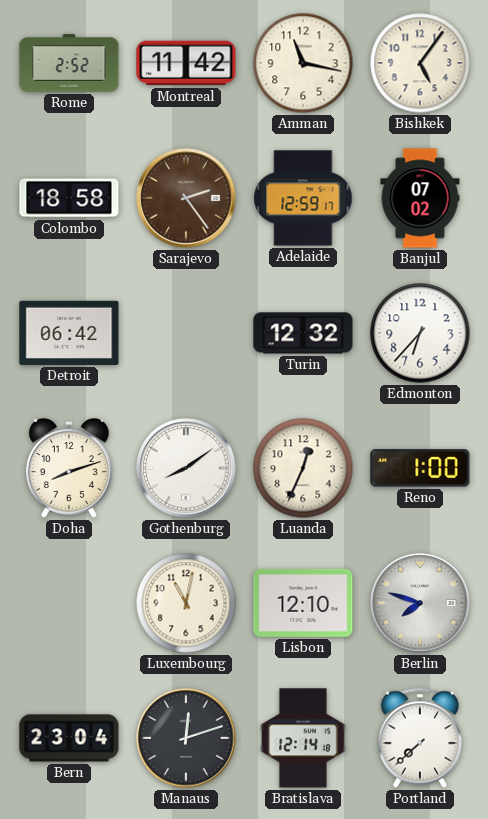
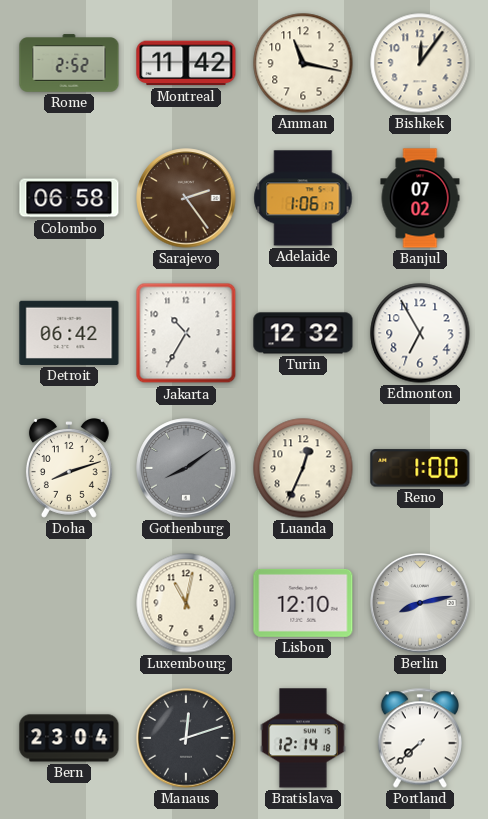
Bishkek: 5:06 -> 12:06 (420, 63)
Colombo: 18:58 -> 06:58 (69, 198)
Adelaide: 12:59 -> 1:06 (303, 198)
Jakarta: none -> 10:35 (186, 333)
Edmonton: 6:37 -> 6:55 (420, 333)
Gothenburg dial: white -> grey (186, 468)
Berlin: 7:48 -> 8:13 (420, 603)
